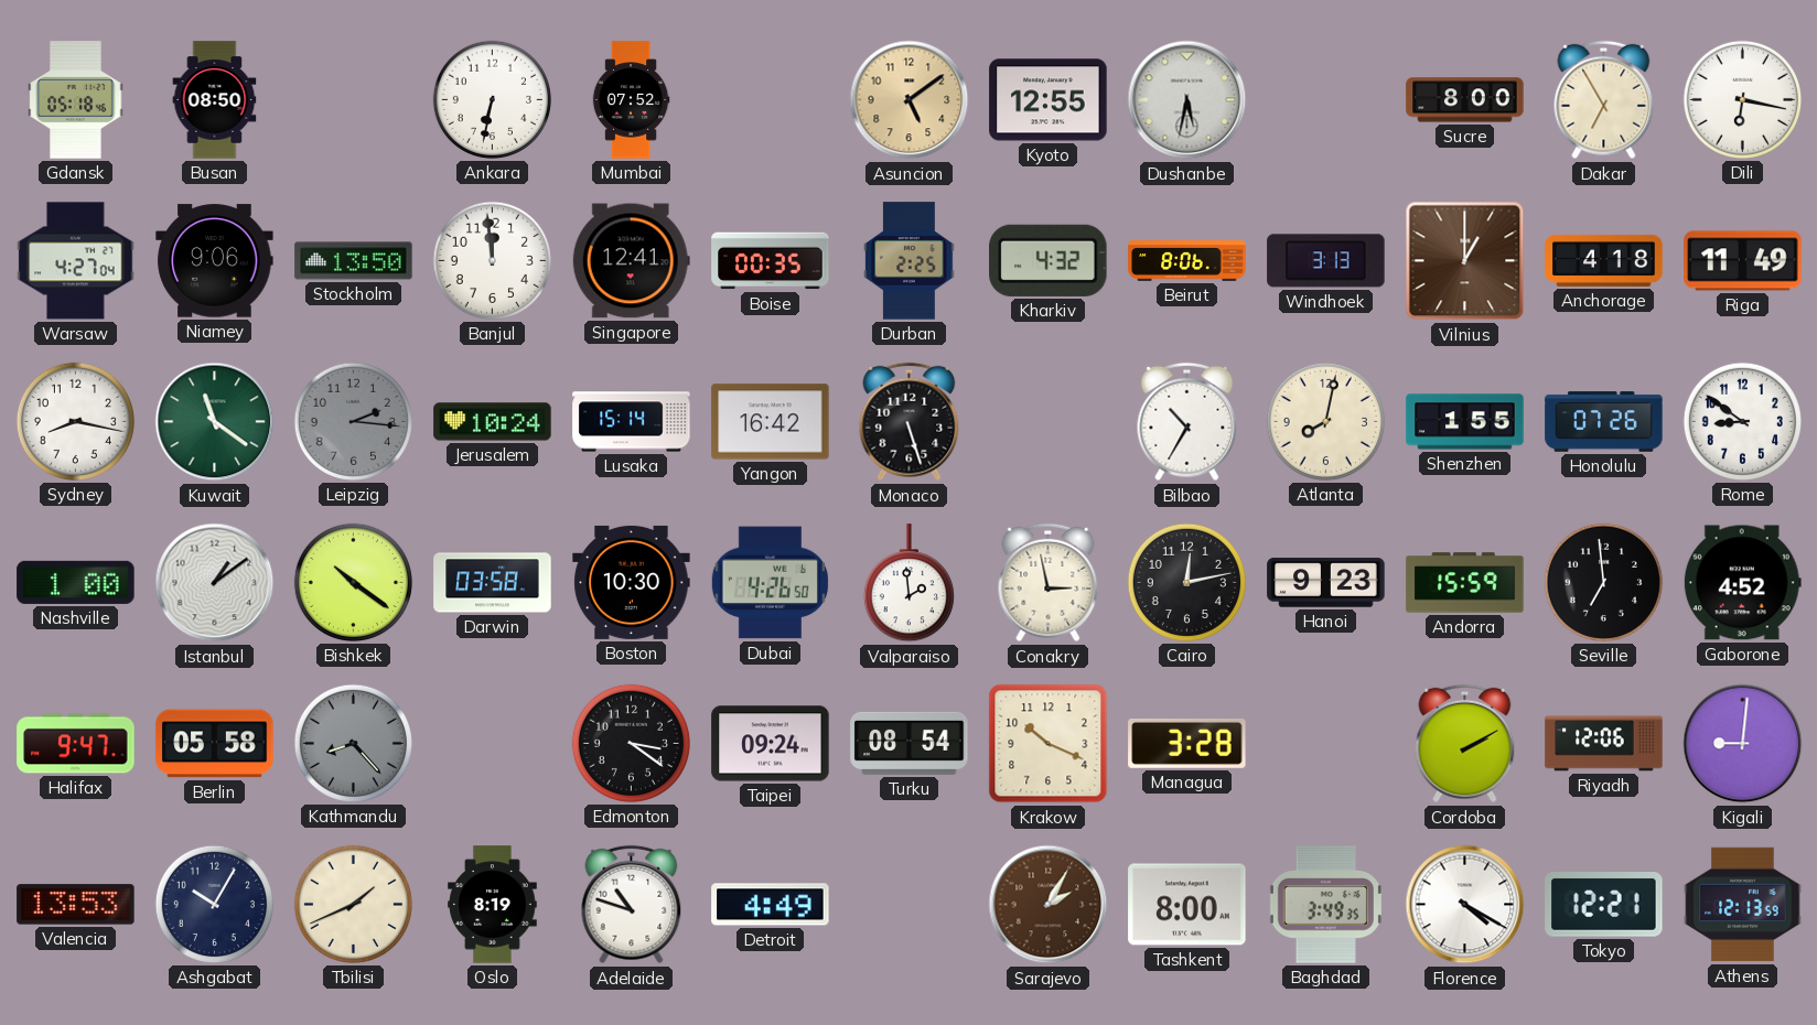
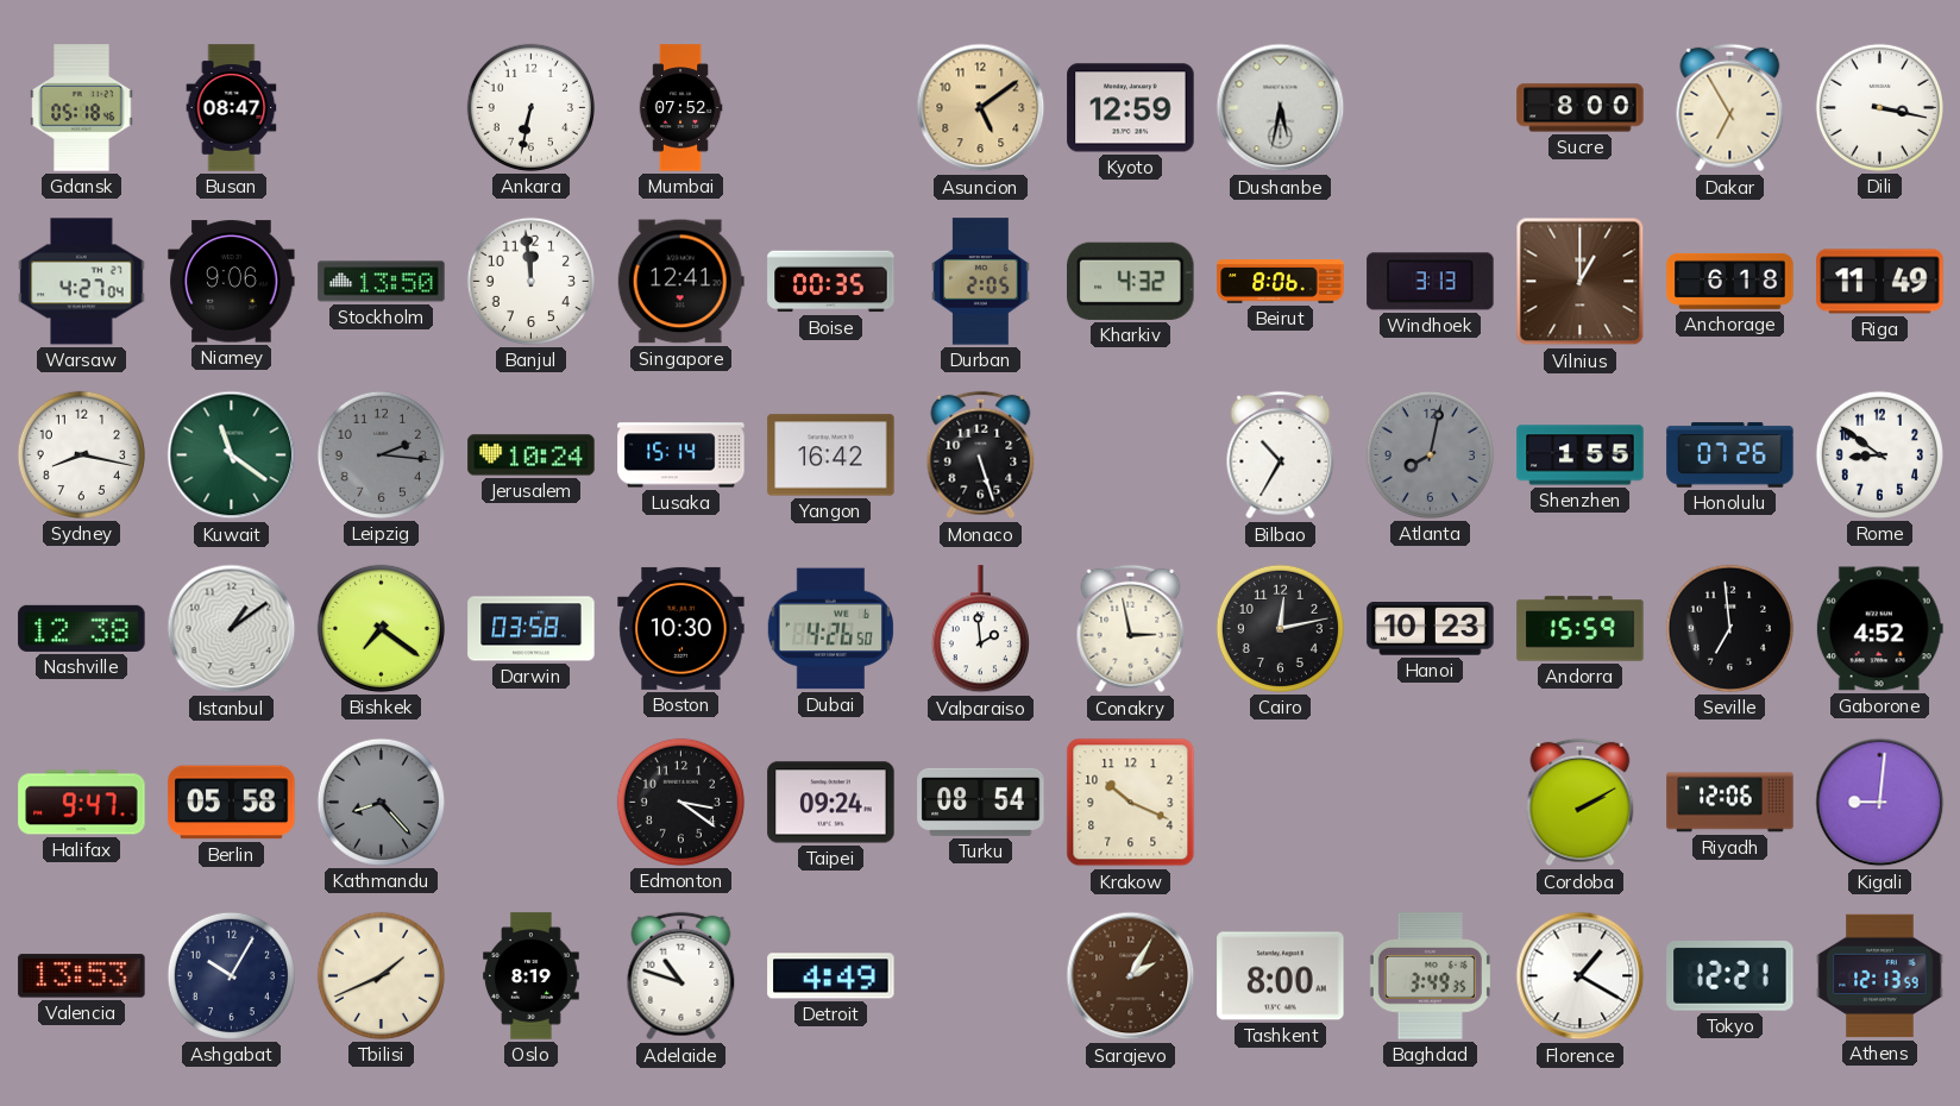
Busan: 08:50 -> 08:47 (232, 108)
Kyoto: 12:55 -> 12:59 (1131, 108)
Dili: 6:17 -> 3:17 (1879, 107)
Durban: 2:25 -> 2:05 (981, 282)
Anchorage: 4:18 -> 6:18 (1730, 281)
Atlanta dial: cream -> grey (1430, 454)
Nashville: 1:00 -> 12:38 (82, 628)
Bishkek: 10:21 -> 7:21 (381, 628)
Hanoi: 9:23 -> 10:23 (1431, 629)
Managua: 3:28 -> none (1187, 743)
Florence: 4:20 -> 1:20 (1581, 976)
